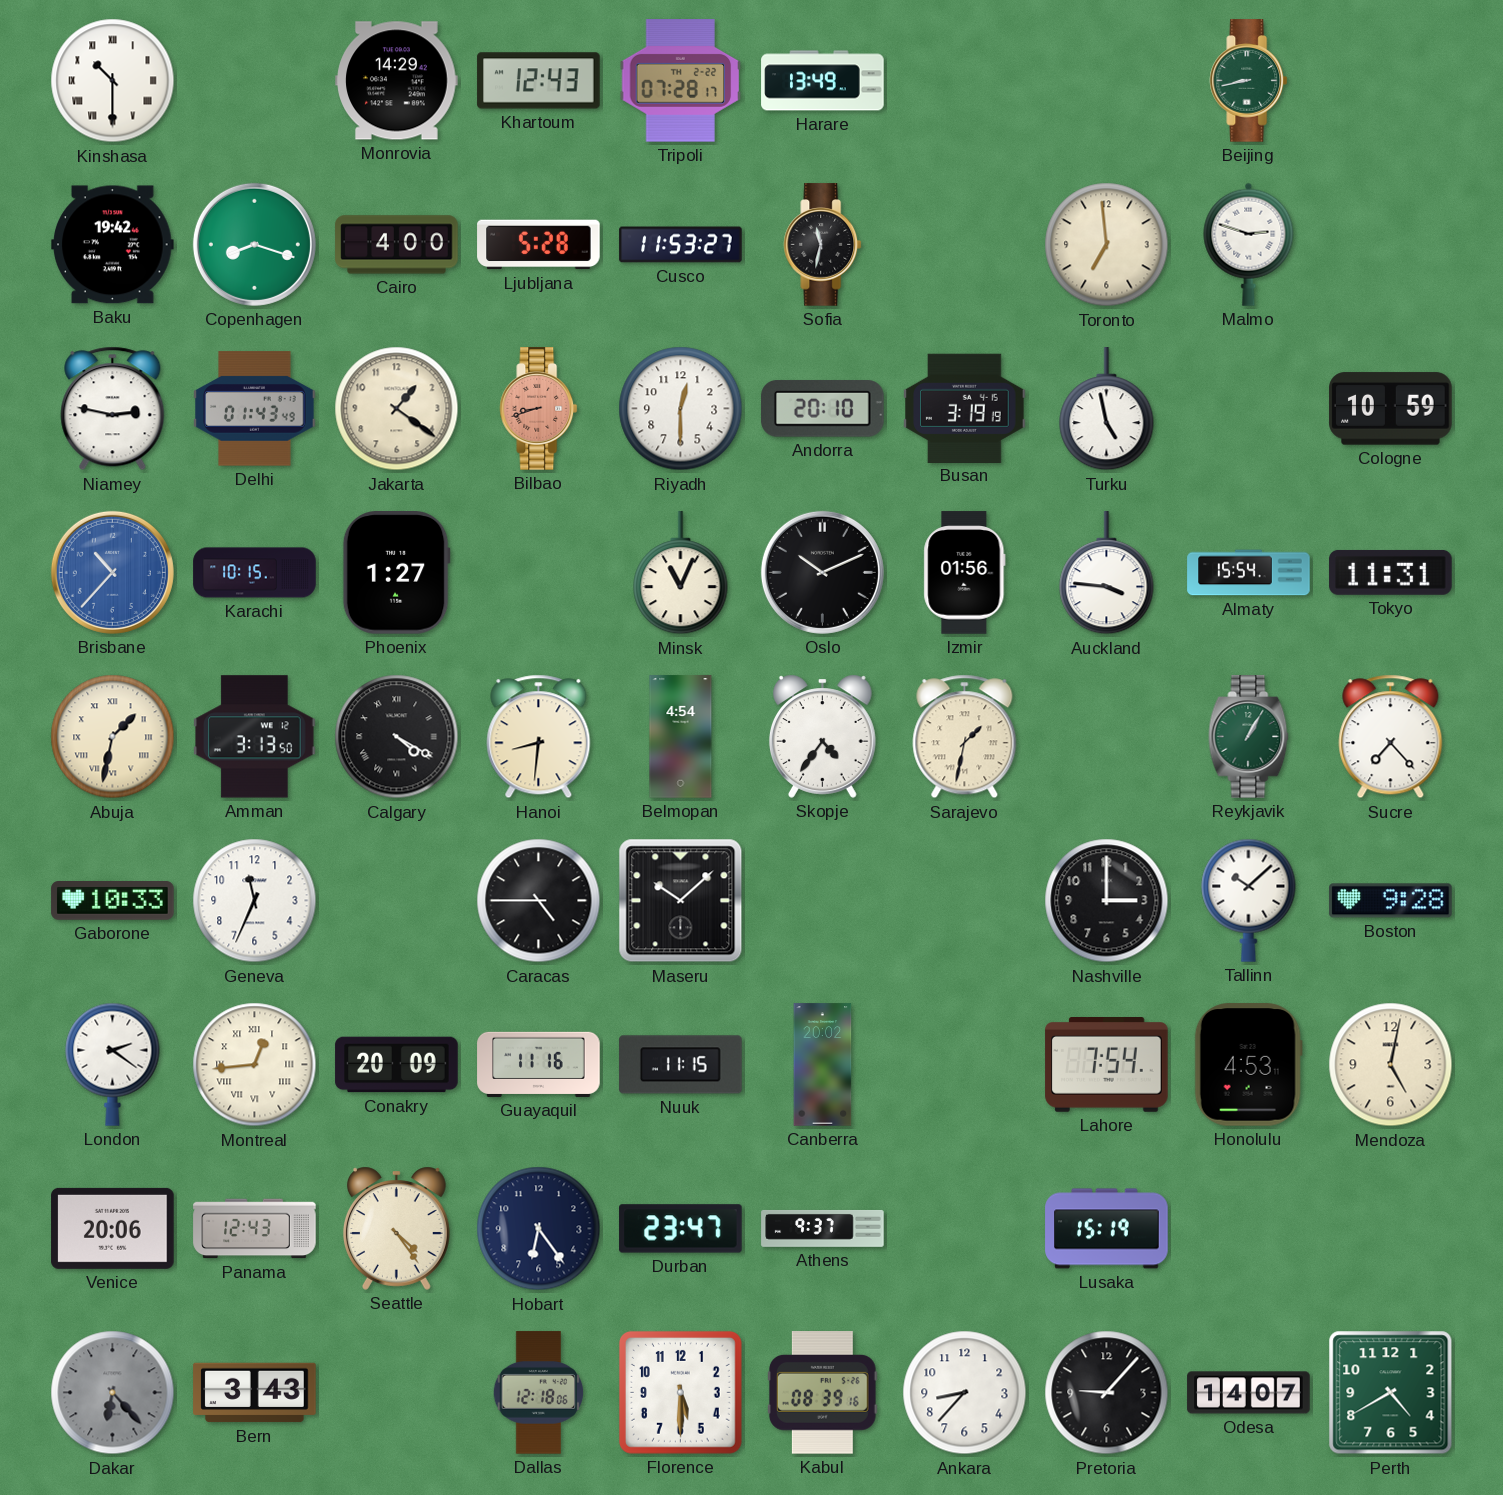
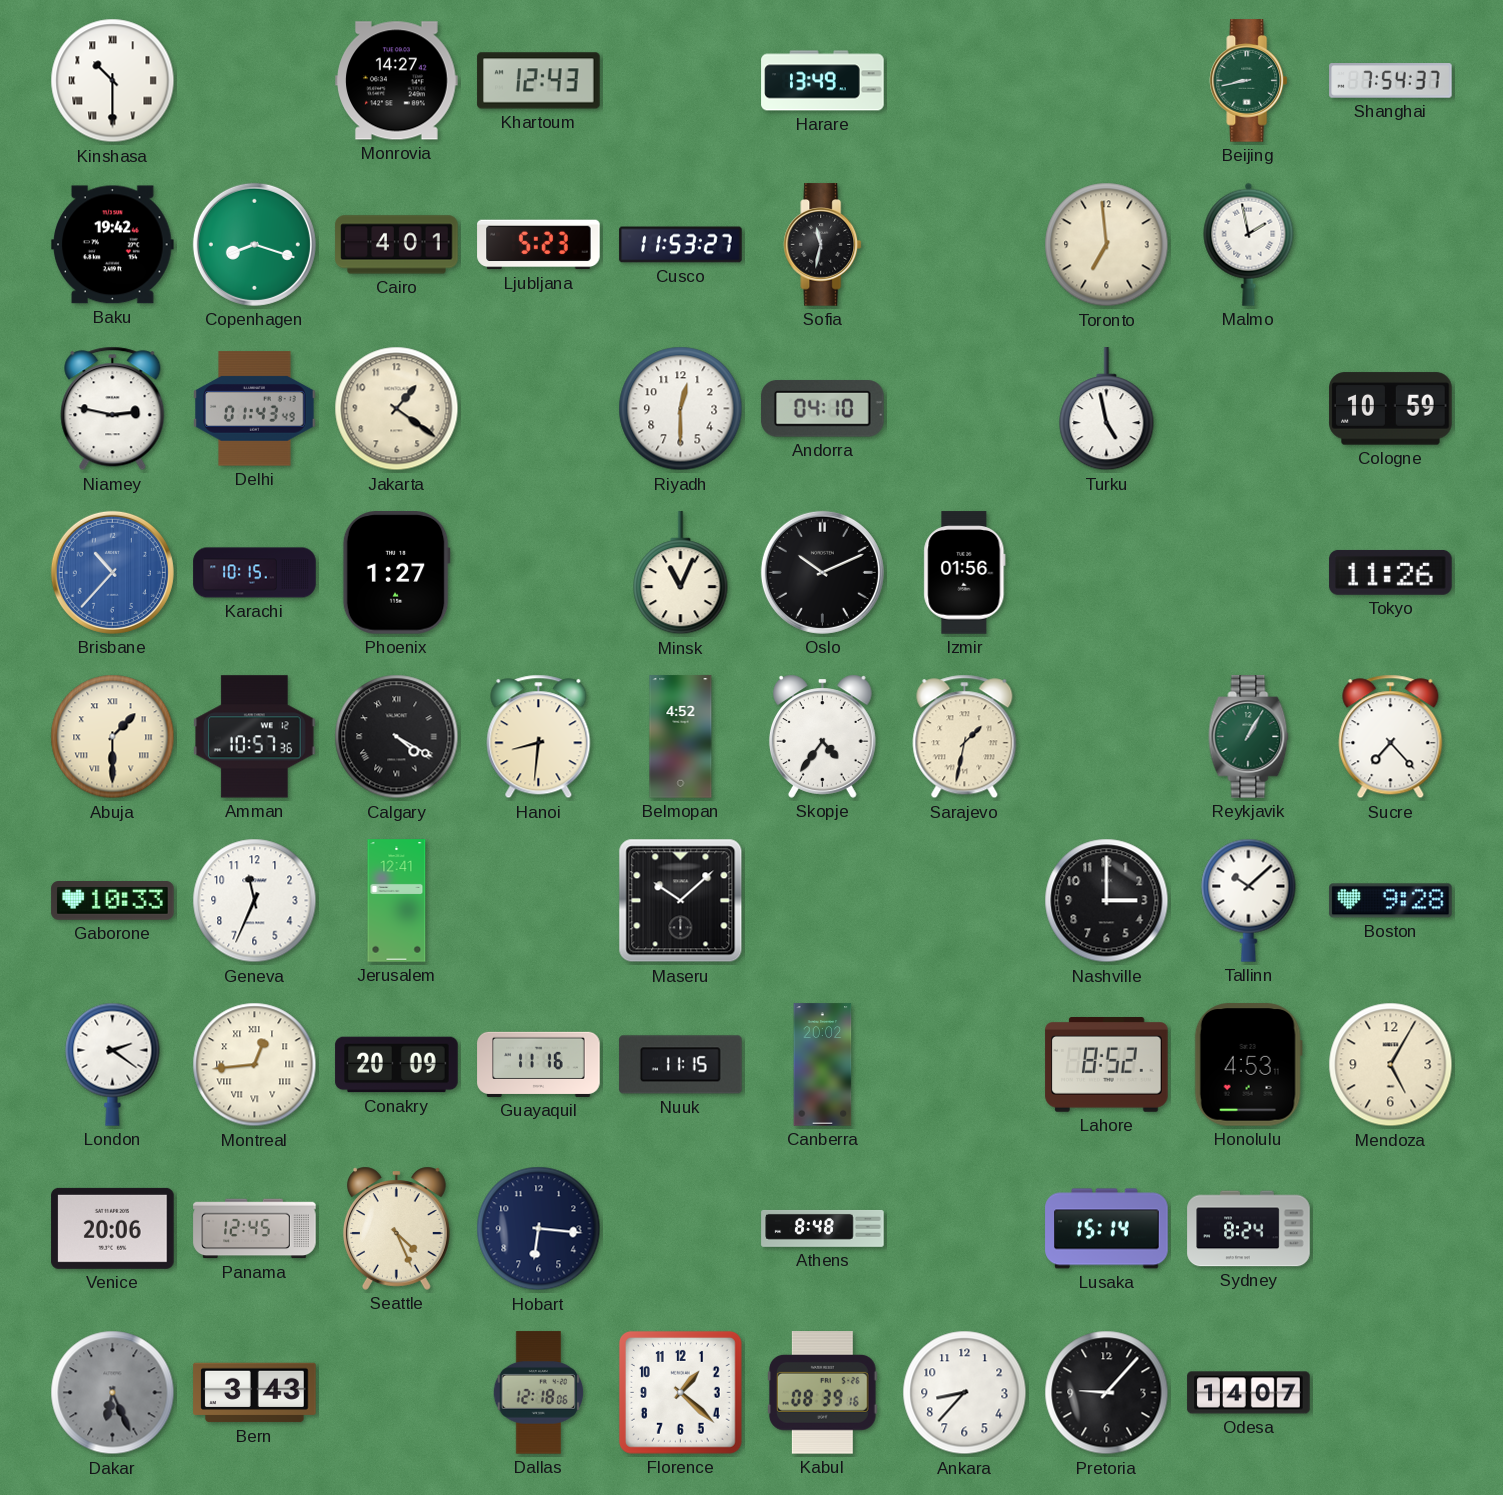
Monrovia: 14:29 -> 14:27 (397, 81)
Tripoli: 07:28 -> none (681, 81)
Shanghai: none -> 7:54 (1391, 81)
Cairo: 4:00 -> 4:01 (397, 245)
Ljubljana: 5:28 -> 5:23 (539, 245)
Malmo: 2:48 -> 1:58 (1249, 244)
Bilbao: 8:42 -> none (539, 409)
Andorra: 20:10 -> 04:10 (823, 409)
Busan: 3:19 -> none (965, 408)
Auckland: 3:46 -> none (1107, 573)
Almaty: 15:54 -> none (1249, 573)
Tokyo: 11:31 -> 11:26 (1391, 572)
Abuja: 1:32 -> 1:30 (113, 737)
Amman: 3:13 -> 10:57 (255, 737)
Belmopan: 4:54 -> 4:52 (681, 737)
Jerusalem: none -> 12:41 (397, 901)
Caracas: 4:45 -> none (539, 901)
Lahore: 7:54 -> 8:52 (1107, 1065)
Mendoza: 5:02 -> 5:05 (1391, 1065)
Panama: 12:43 -> 12:45 (255, 1229)
Seattle: 4:24 -> 4:26 (396, 1228)
Hobart: 6:24 -> 6:16 (539, 1229)
Durban: 23:47 -> none (681, 1229)
Athens: 9:37 -> 8:48 (823, 1228)
Lusaka: 15:19 -> 15:14 (1107, 1229)
Sydney: none -> 8:24 (1249, 1229)
Dakar: 6:23 -> 6:26 (113, 1393)
Florence: 5:30 -> 1:22 (680, 1392)
Perth: 4:40 -> none (1391, 1393)
